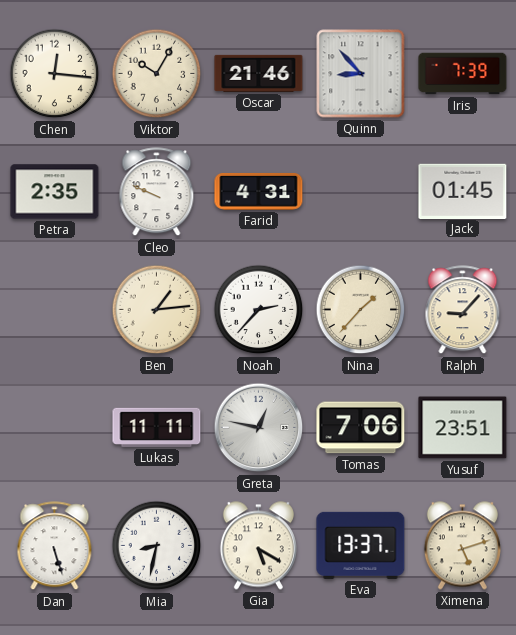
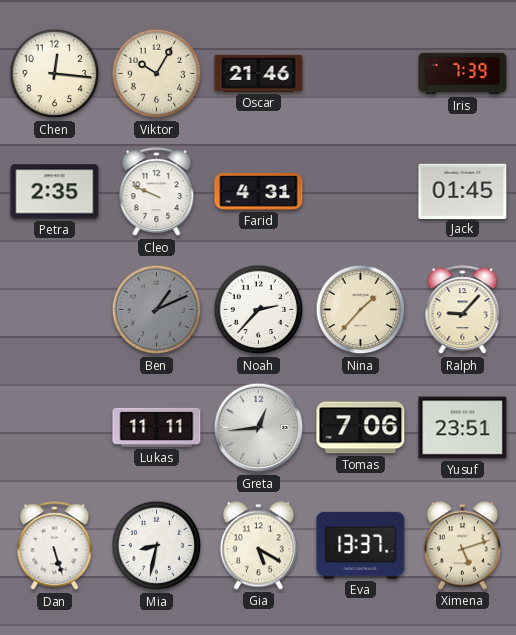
Quinn: 8:53 -> none (361, 74)
Ben: 1:14 -> 1:11 (157, 310)
Ben dial: cream -> grey (157, 310)
Greta: 12:47 -> 12:44 (259, 428)
